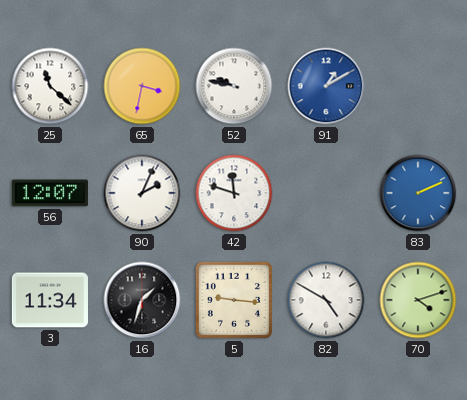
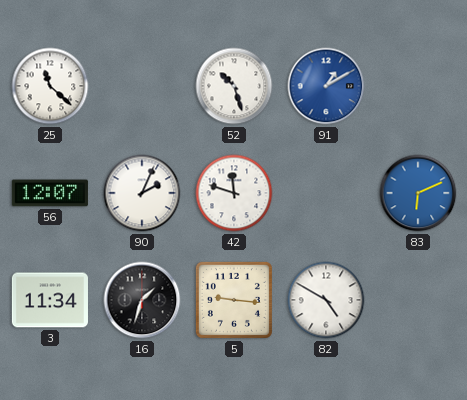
65: 3:32 -> none (142, 86)
52: 9:47 -> 10:27 (234, 86)
83: 2:11 -> 6:11 (418, 193)
70: 4:12 -> none (418, 300)
